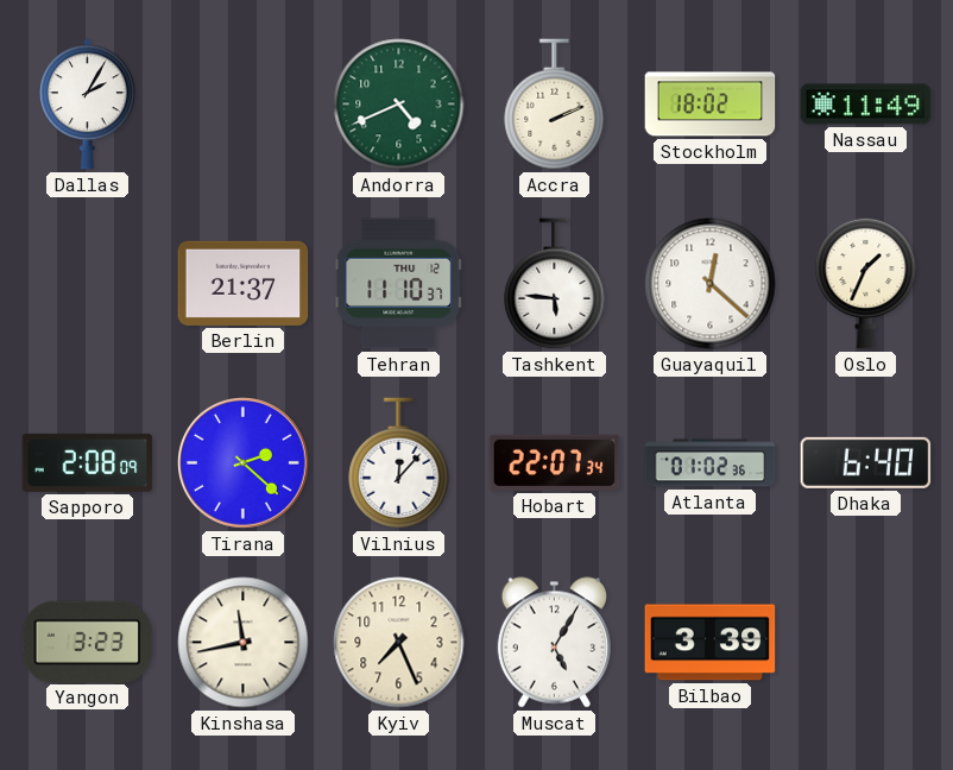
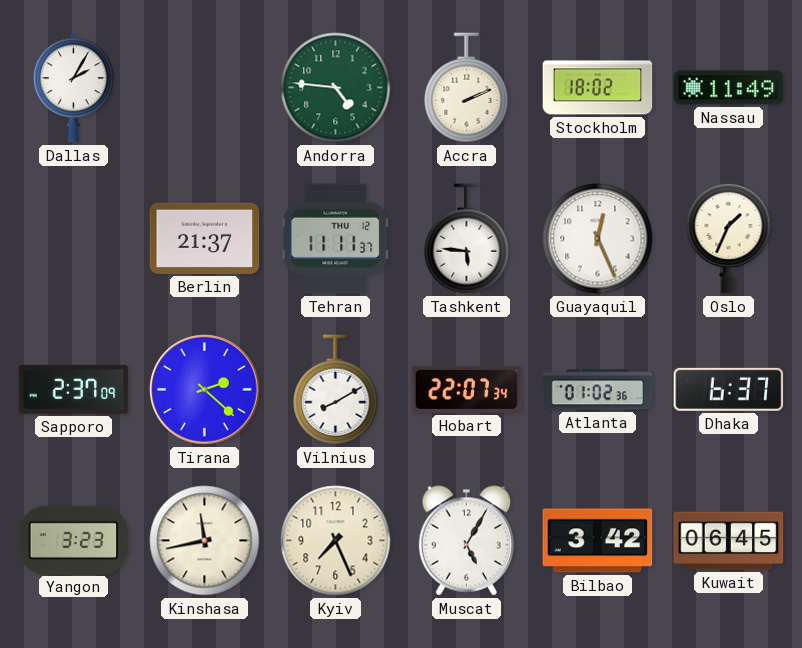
Andorra: 4:41 -> 4:46 (336, 88)
Tehran: 11:10 -> 11:11 (335, 239)
Guayaquil: 12:22 -> 12:26 (598, 239)
Sapporo: 2:08 -> 2:37 (74, 389)
Vilnius: 12:07 -> 8:10 (336, 390)
Dhaka: 6:40 -> 6:37 (729, 389)
Bilbao: 3:39 -> 3:42 (598, 541)
Kuwait: none -> 06:45 (729, 541)
